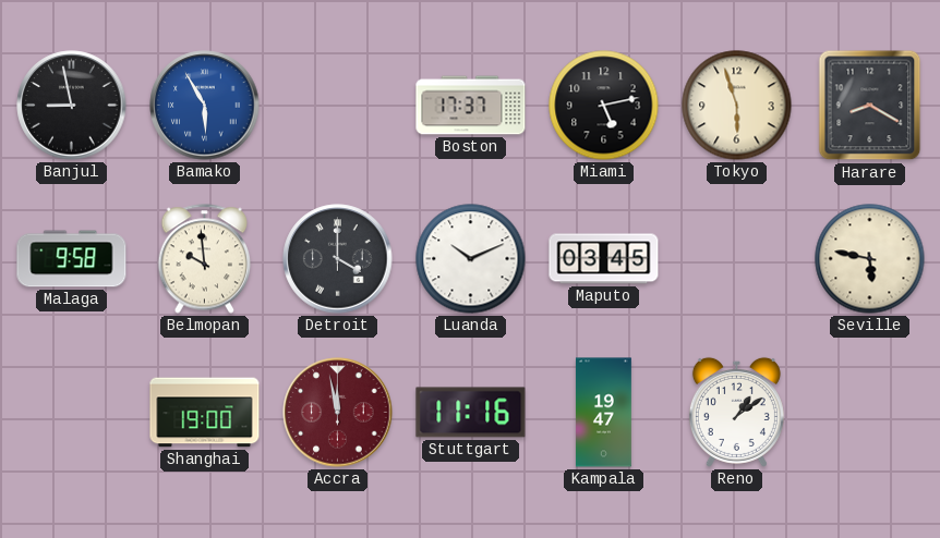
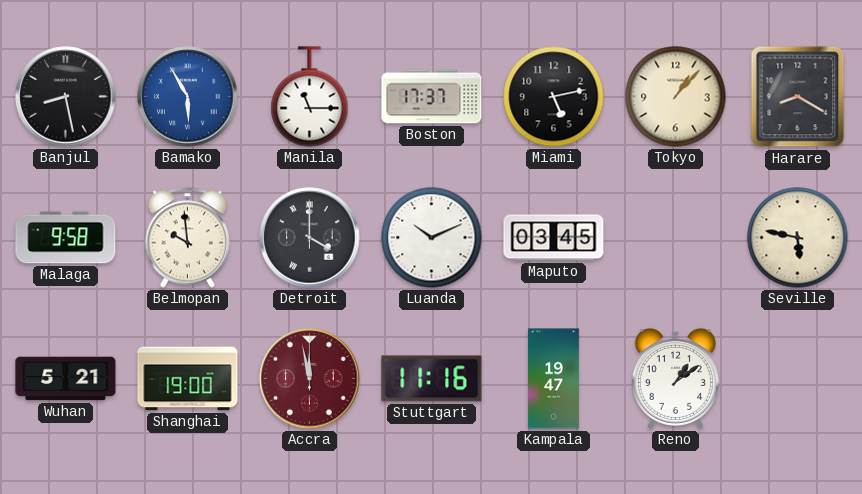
Banjul: 8:58 -> 8:28 (66, 97)
Manila: none -> 11:15 (310, 97)
Tokyo: 5:57 -> 1:07 (676, 97)
Wuhan: none -> 5:21 (66, 379)
